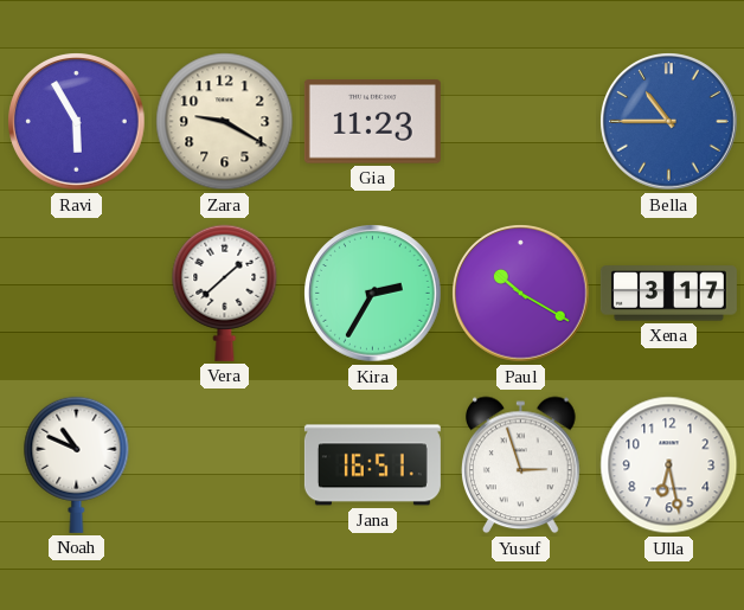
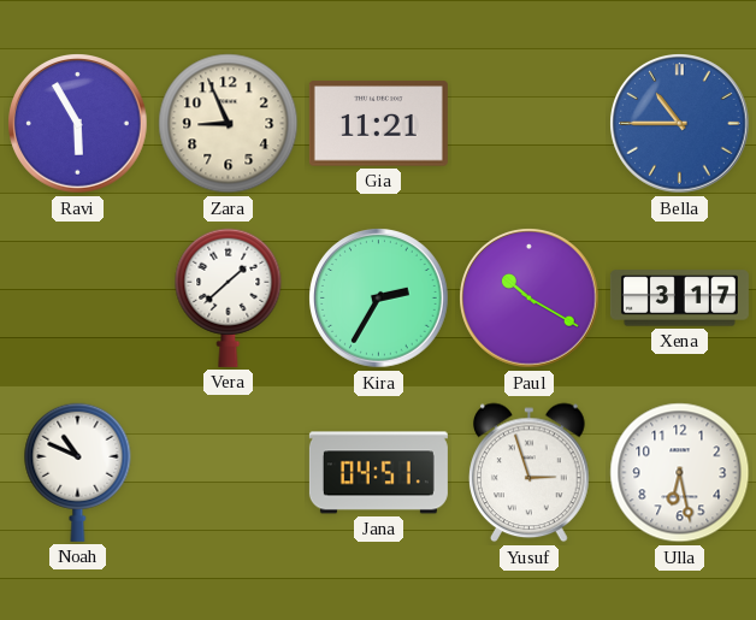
Zara: 9:20 -> 8:56 (229, 124)
Gia: 11:23 -> 11:21 (378, 124)
Jana: 16:51 -> 04:51 (378, 473)
